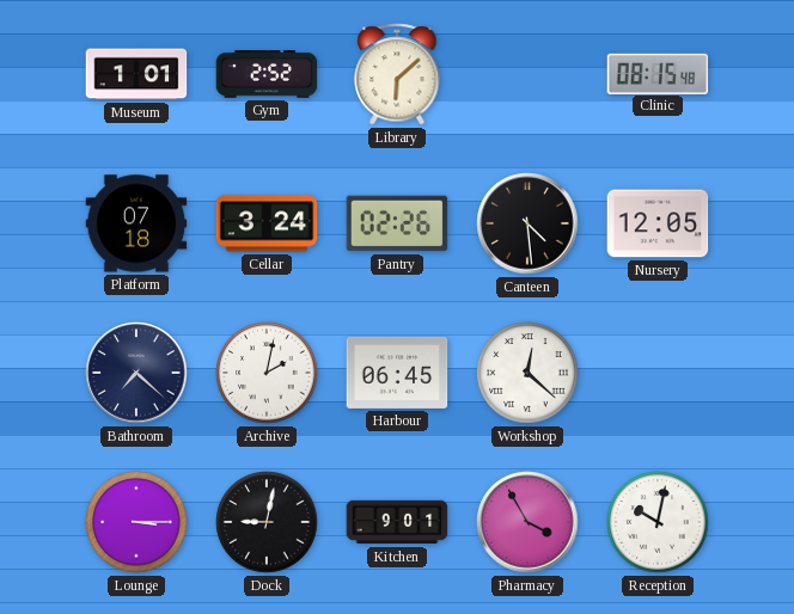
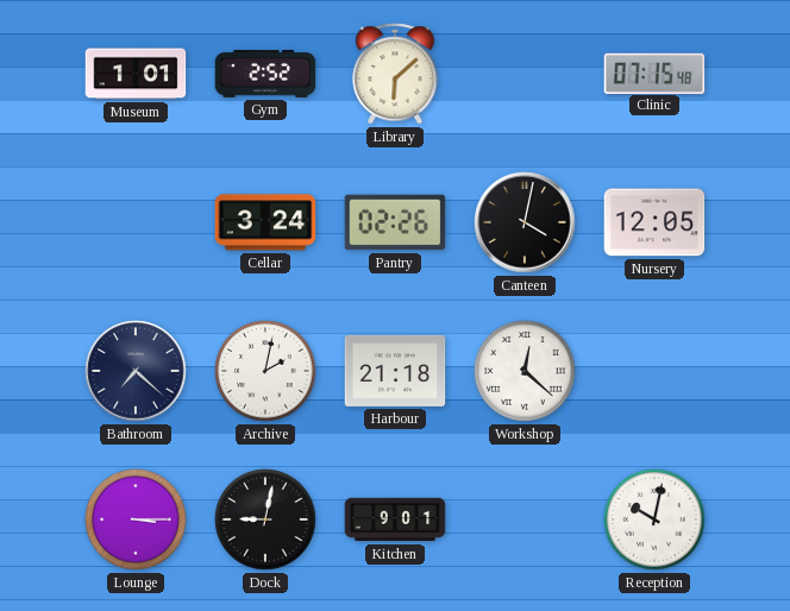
Clinic: 08:15 -> 07:15 (654, 73)
Platform: 07:18 -> none (136, 223)
Canteen: 4:29 -> 4:02 (525, 222)
Harbour: 06:45 -> 21:18 (395, 371)
Pharmacy: 3:55 -> none (527, 522)
